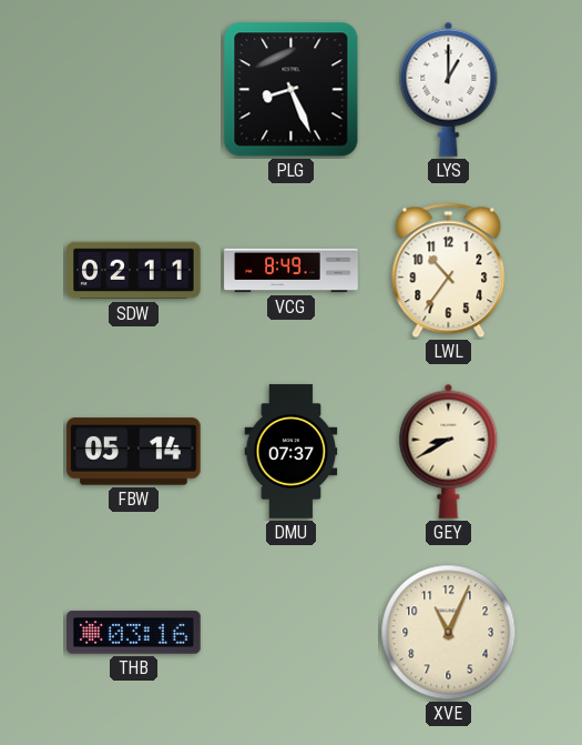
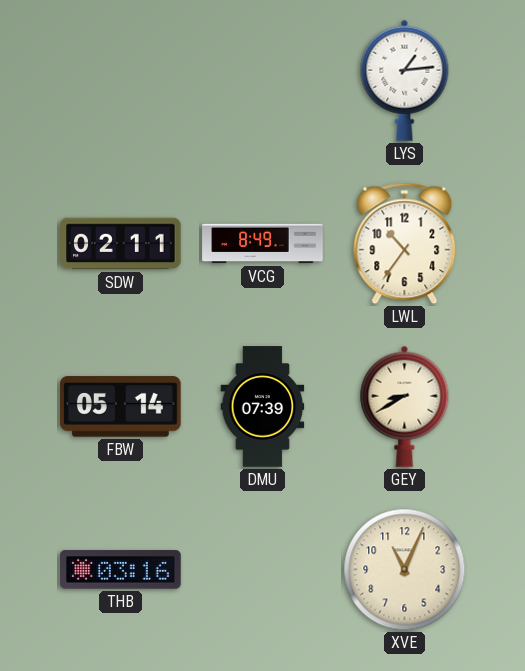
PLG: 8:26 -> none (292, 90)
LYS: 1:00 -> 1:14 (405, 80)
DMU: 07:37 -> 07:39 (263, 407)
